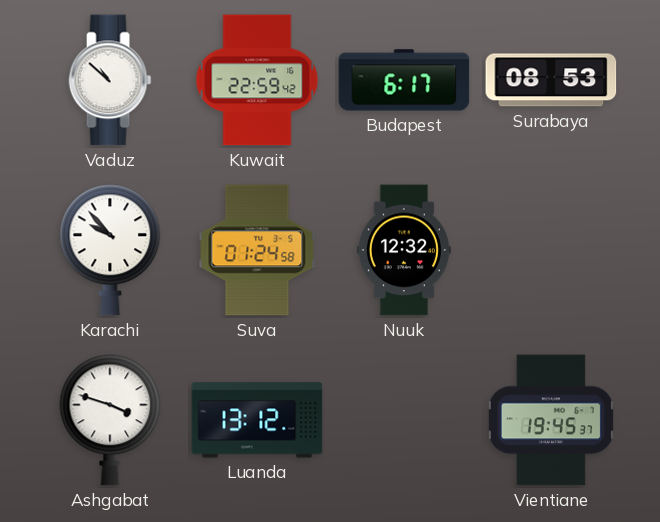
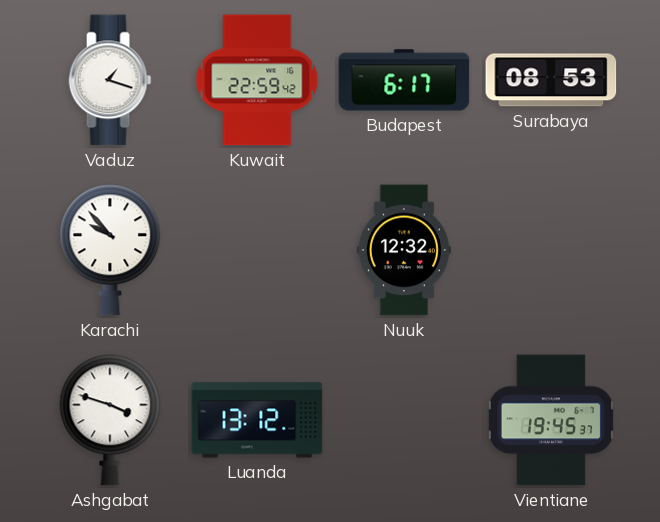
Vaduz: 10:52 -> 1:18 (110, 80)
Suva: 01:24 -> none (257, 250)
